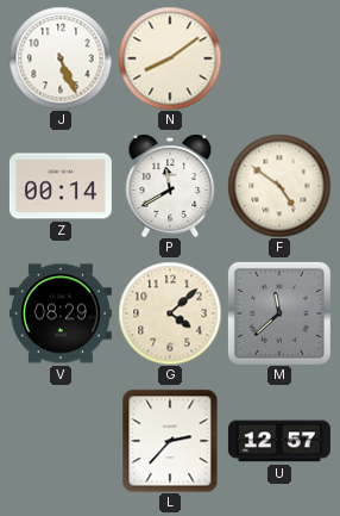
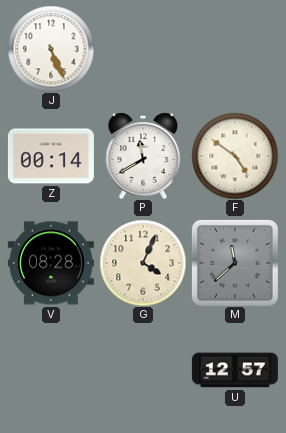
N: 8:09 -> none (170, 58)
V: 08:29 -> 08:28 (51, 263)
G: 4:08 -> 4:04 (143, 263)
L: 2:37 -> none (170, 441)
